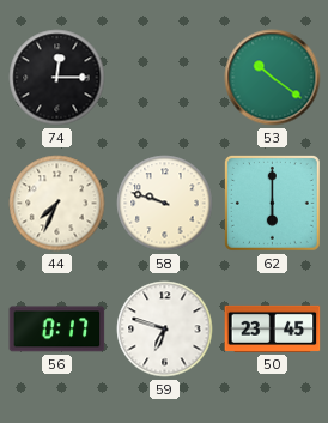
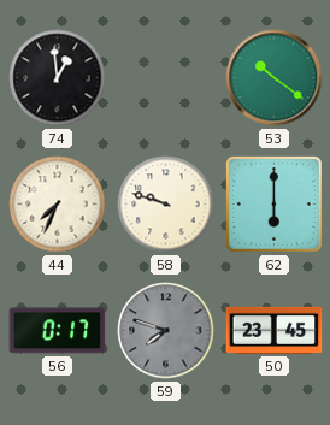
74: 12:15 -> 12:59 (58, 78)
59: 6:48 -> 7:48 (166, 331)
59 dial: white -> grey (166, 331)
